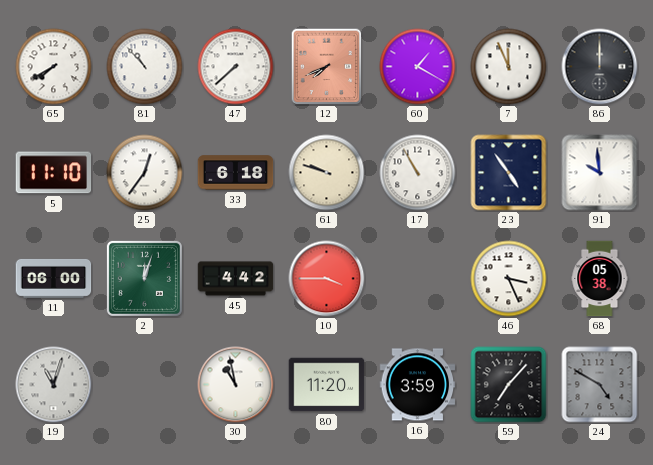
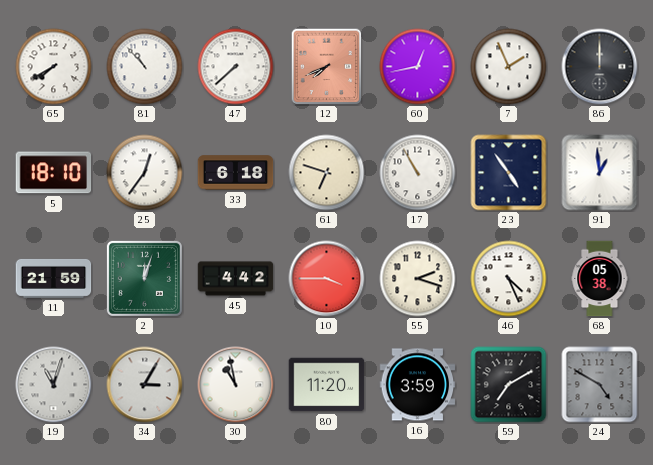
60: 1:20 -> 12:43 (418, 67)
7: 11:56 -> 1:56 (509, 67)
5: 11:10 -> 18:10 (54, 173)
61: 9:48 -> 6:48 (327, 173)
91: 9:59 -> 12:59 (600, 173)
11: 06:00 -> 21:59 (54, 278)
55: none -> 2:18 (418, 279)
46: 3:26 -> 4:26 (509, 279)
34: none -> 3:05 (145, 385)
59: 7:07 -> 7:10 (509, 385)
